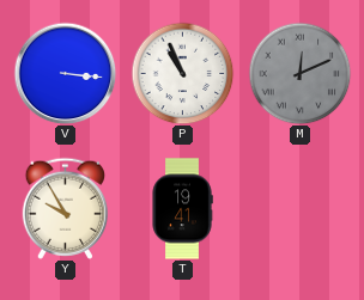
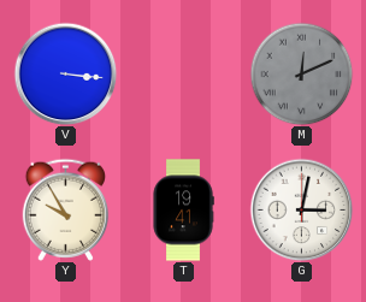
P: 10:56 -> none (182, 73)
G: none -> 3:02 (301, 209)
